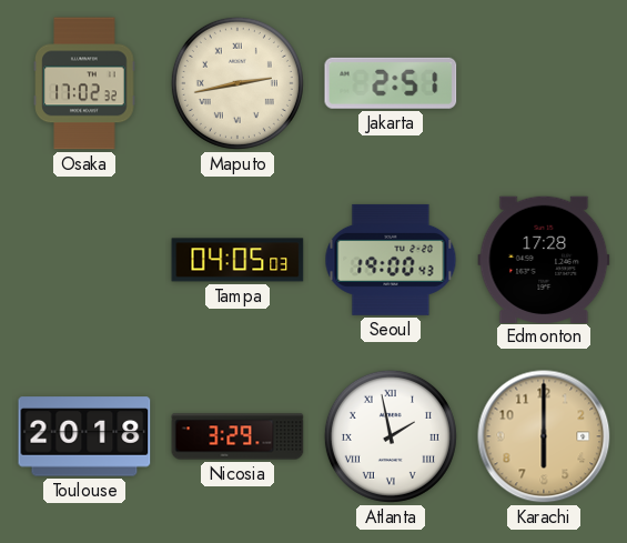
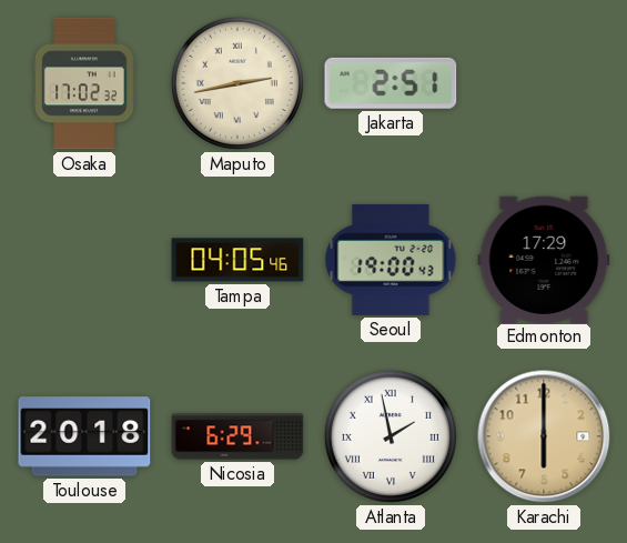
Tampa: 04:05:03 -> 04:05:46 (237, 260)
Edmonton: 17:28 -> 17:29 (544, 259)
Nicosia: 3:29 -> 6:29 (237, 436)
